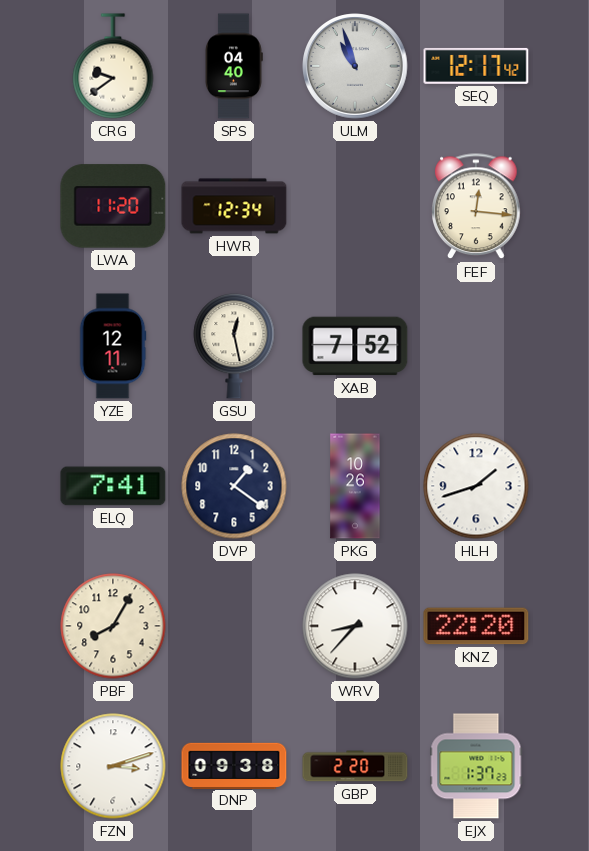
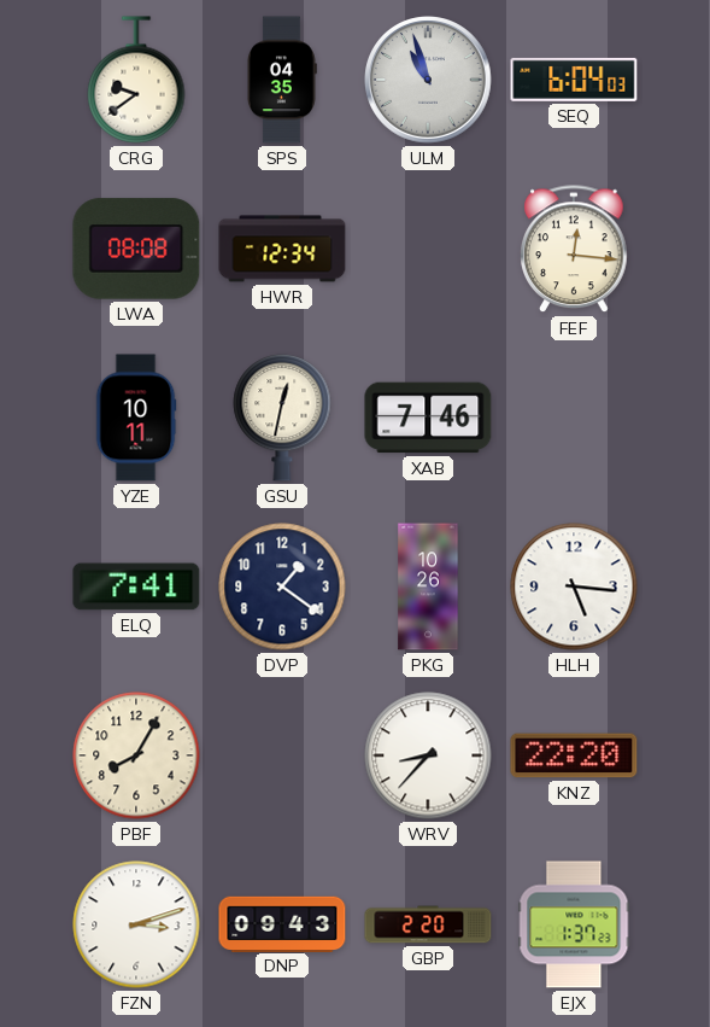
SPS: 04:40 -> 04:35 (281, 80)
SEQ: 12:17 -> 6:04 (574, 80)
LWA: 11:20 -> 08:08 (136, 249)
YZE: 12:11 -> 10:11 (136, 418)
GSU: 12:28 -> 12:32 (282, 418)
XAB: 7:52 -> 7:46 (428, 418)
HLH: 1:42 -> 5:16 (574, 587)
DNP: 09:38 -> 09:43 (282, 923)
